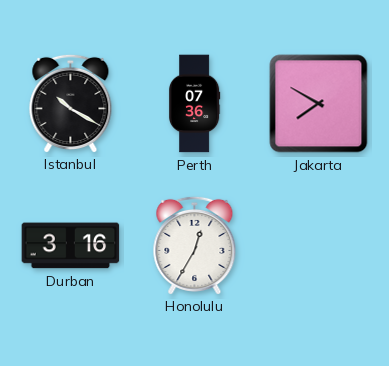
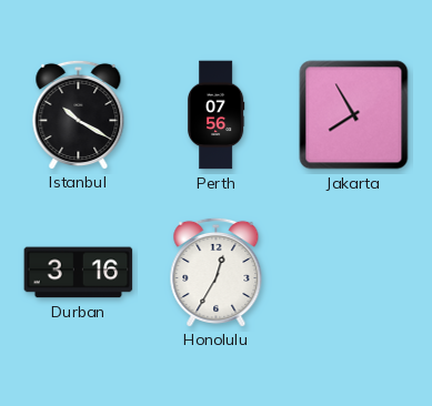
Perth: 07:36 -> 07:56 (215, 115)
Jakarta: 7:50 -> 7:55 (354, 115)
